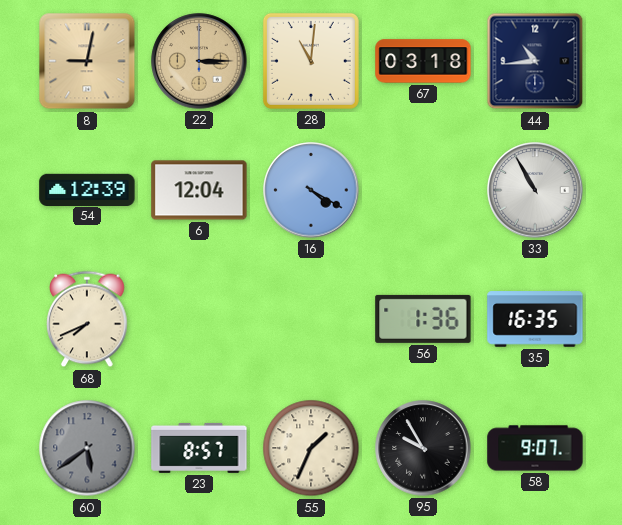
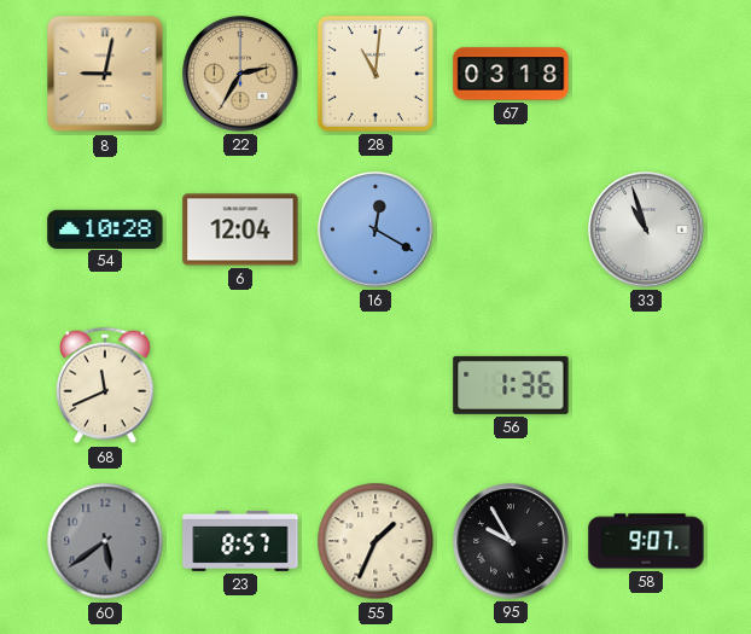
22: 3:15 -> 2:35 (240, 74)
44: 10:44 -> none (535, 61)
54: 12:39 -> 10:28 (105, 228)
16: 4:20 -> 12:20 (375, 229)
33: 10:55 -> 10:57 (646, 229)
68: 7:41 -> 11:41 (105, 385)
35: 16:35 -> none (535, 319)
